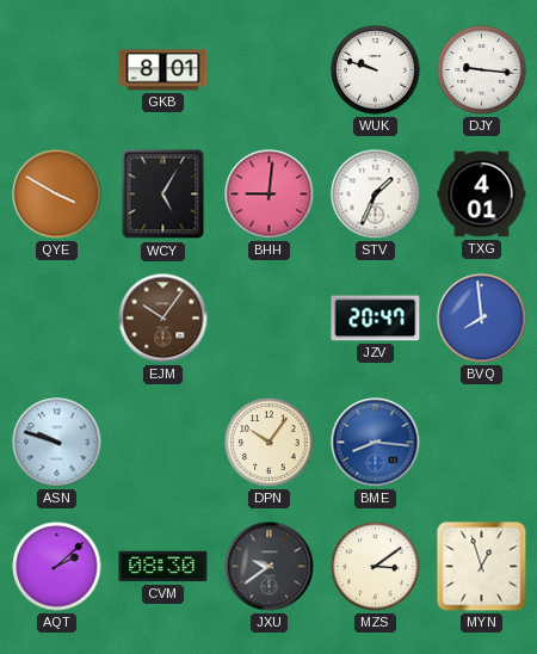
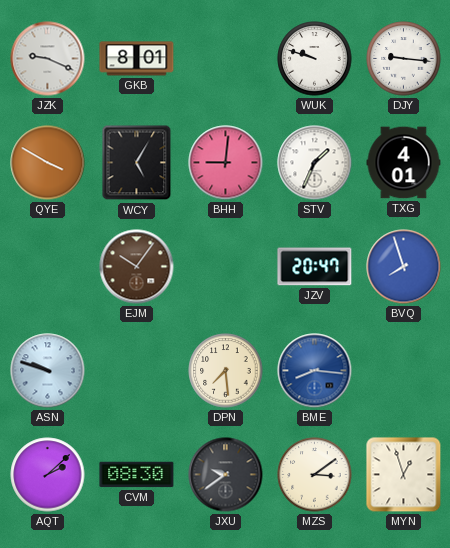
JZK: none -> 9:19 (48, 59)
BVQ: 7:59 -> 7:57 (404, 267)
DPN: 10:06 -> 7:29 (226, 371)
